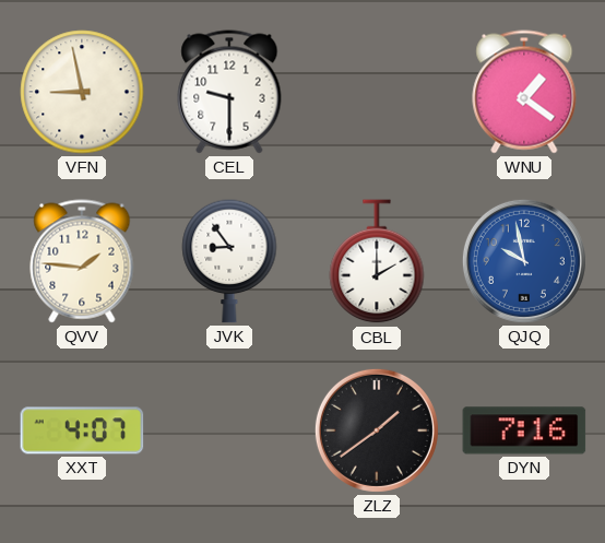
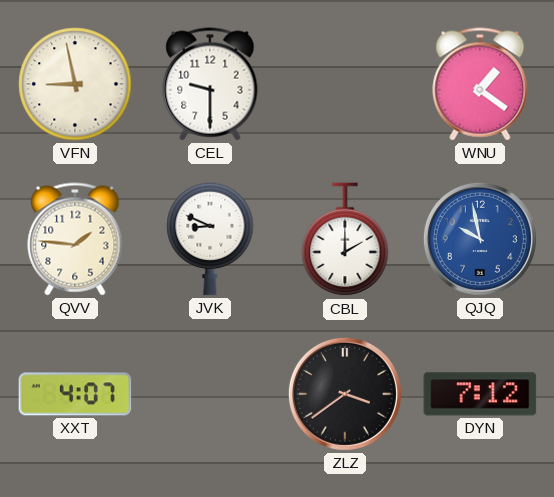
JVK: 8:54 -> 8:49 (210, 239)
ZLZ: 1:39 -> 3:39 (345, 394)
DYN: 7:16 -> 7:12 (480, 394)
